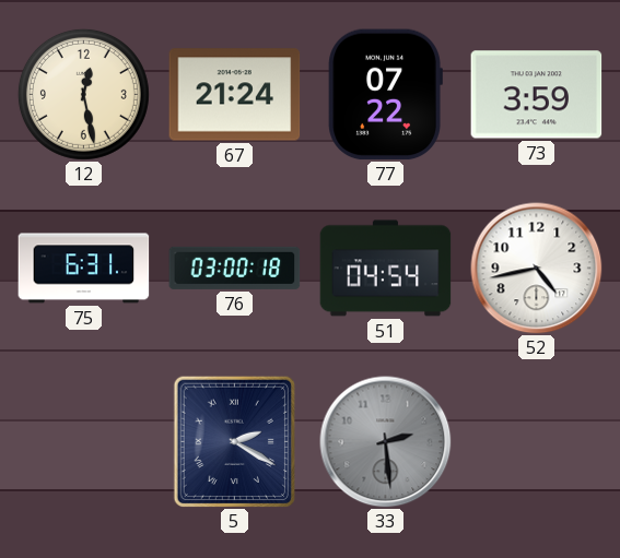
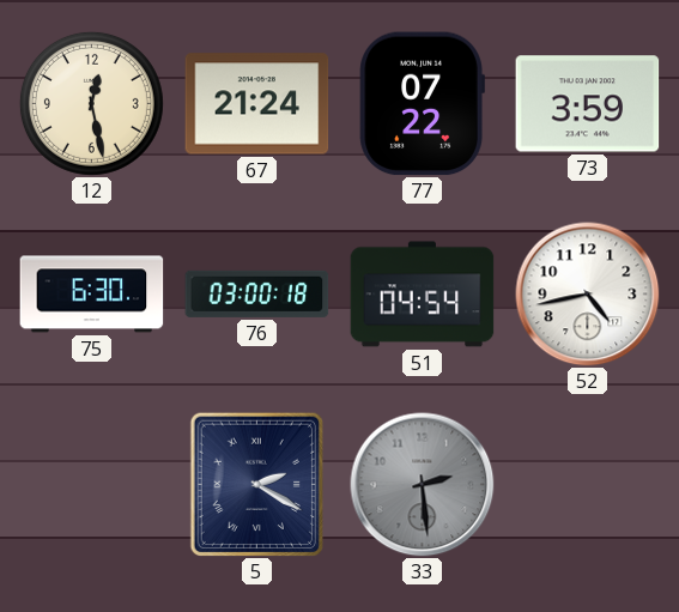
75: 6:31 -> 6:30 (92, 295)
